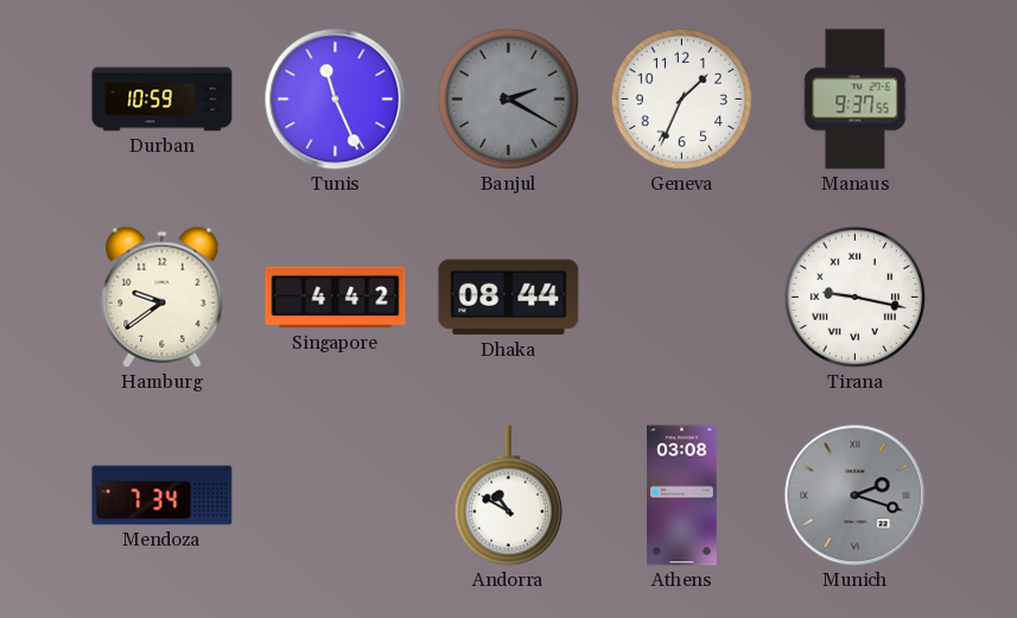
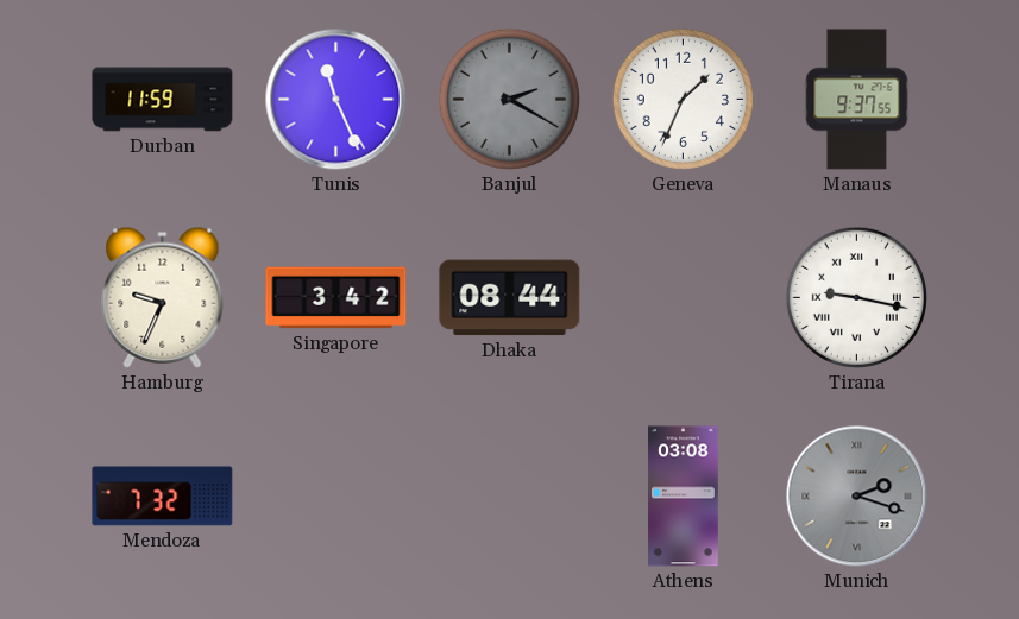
Durban: 10:59 -> 11:59 (163, 100)
Hamburg: 9:39 -> 9:34 (163, 297)
Singapore: 4:42 -> 3:42 (336, 298)
Mendoza: 7:34 -> 7:32 (163, 497)
Andorra: 10:50 -> none (508, 496)
